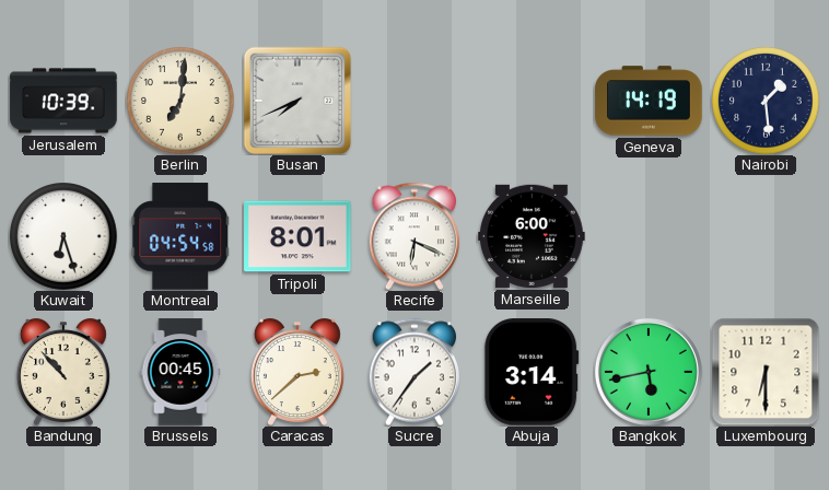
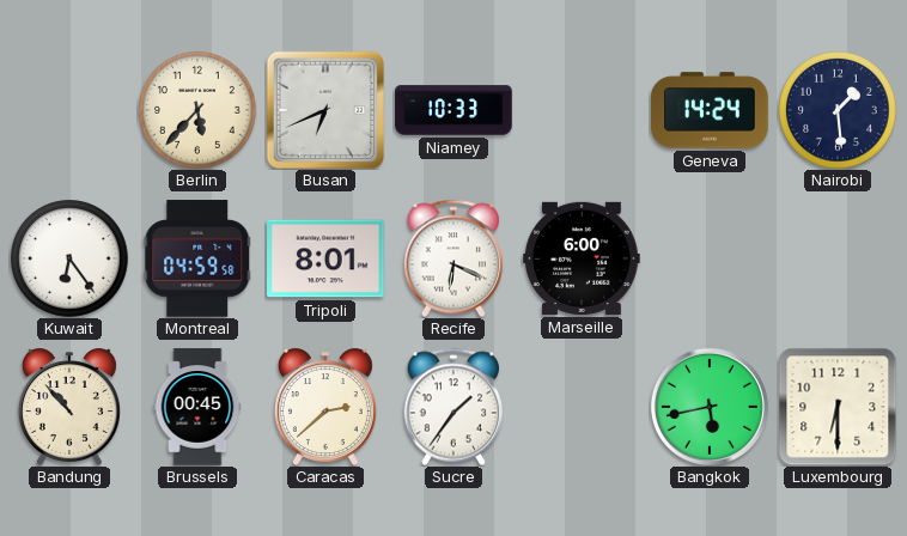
Jerusalem: 10:39 -> none (63, 101)
Berlin: 7:01 -> 5:37 (197, 110)
Busan: 7:41 -> 6:41 (325, 110)
Niamey: none -> 10:33 (453, 110)
Geneva: 14:19 -> 14:24 (710, 110)
Kuwait: 6:27 -> 6:24 (69, 258)
Montreal: 04:54 -> 04:59 (197, 258)
Abuja: 3:14 -> none (532, 372)
